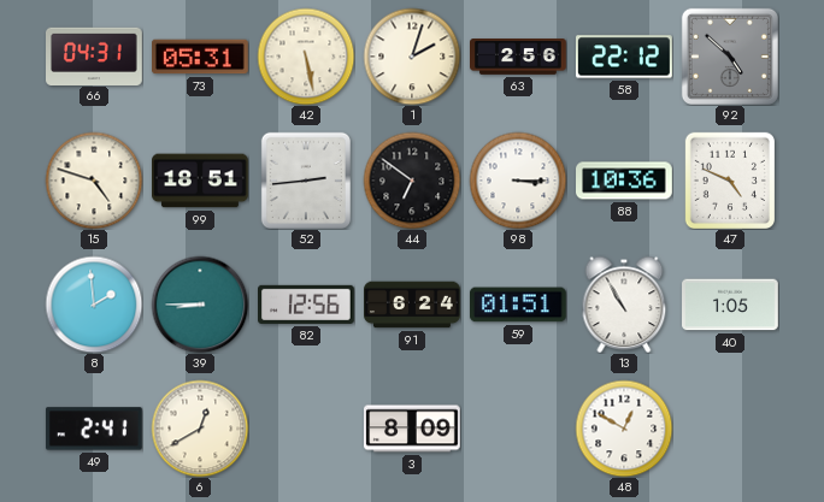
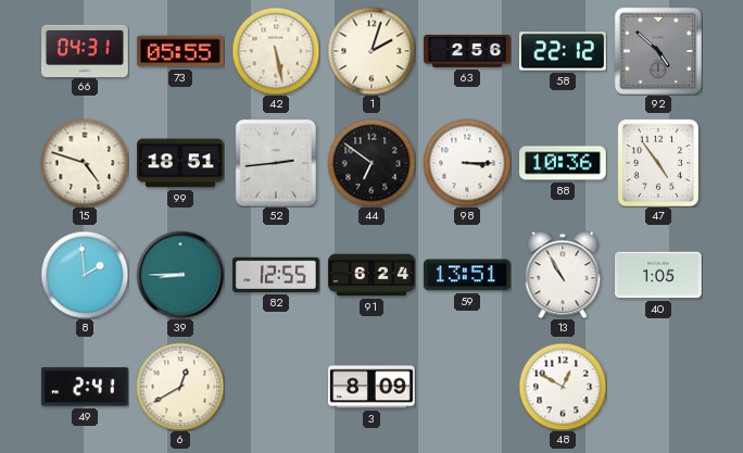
73: 05:31 -> 05:55 (181, 51)
47: 4:49 -> 4:54 (657, 162)
82: 12:56 -> 12:55 (277, 275)
59: 01:51 -> 13:51 (467, 275)
